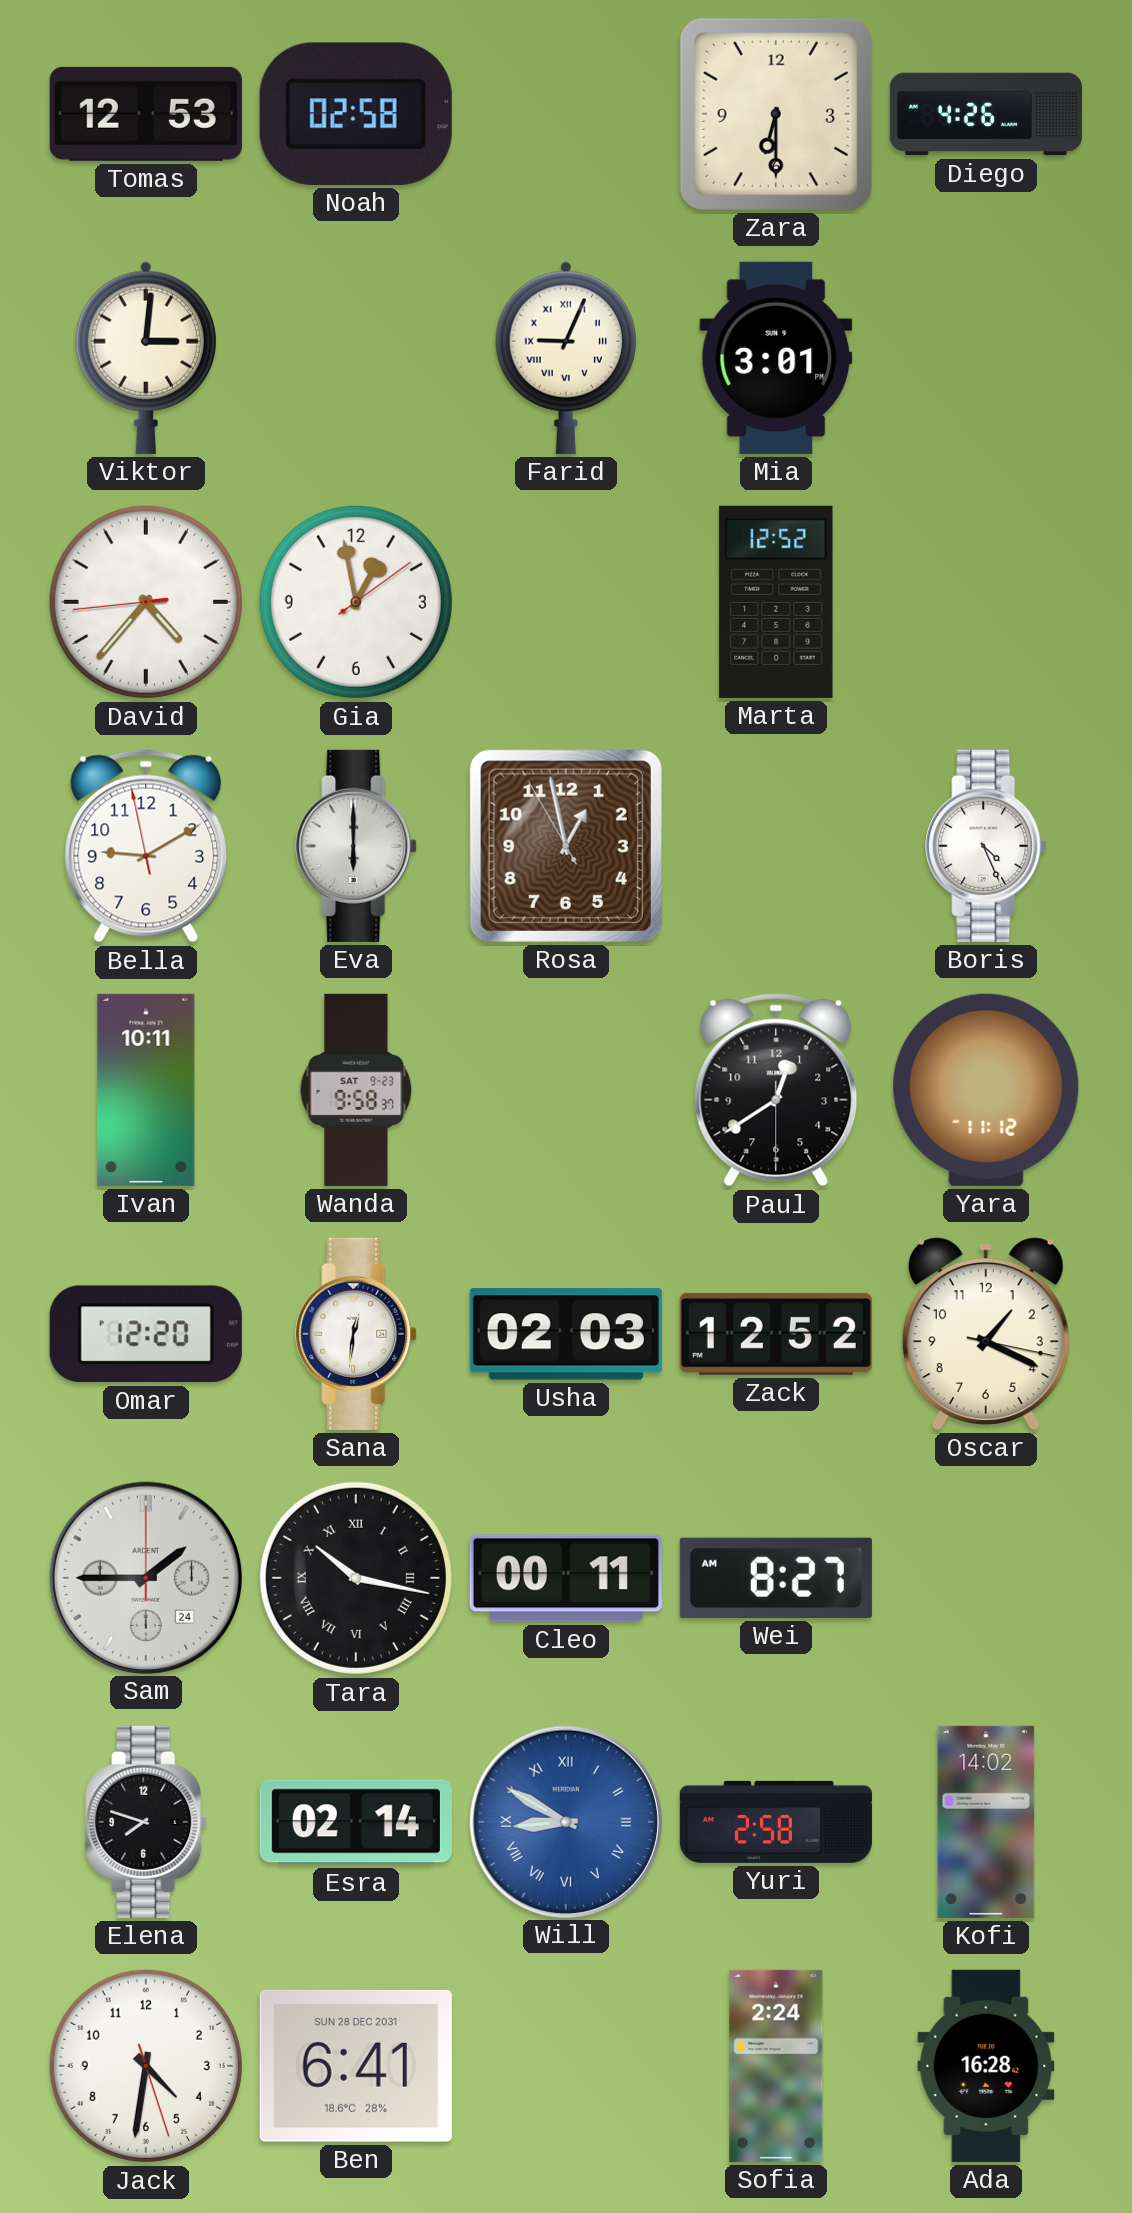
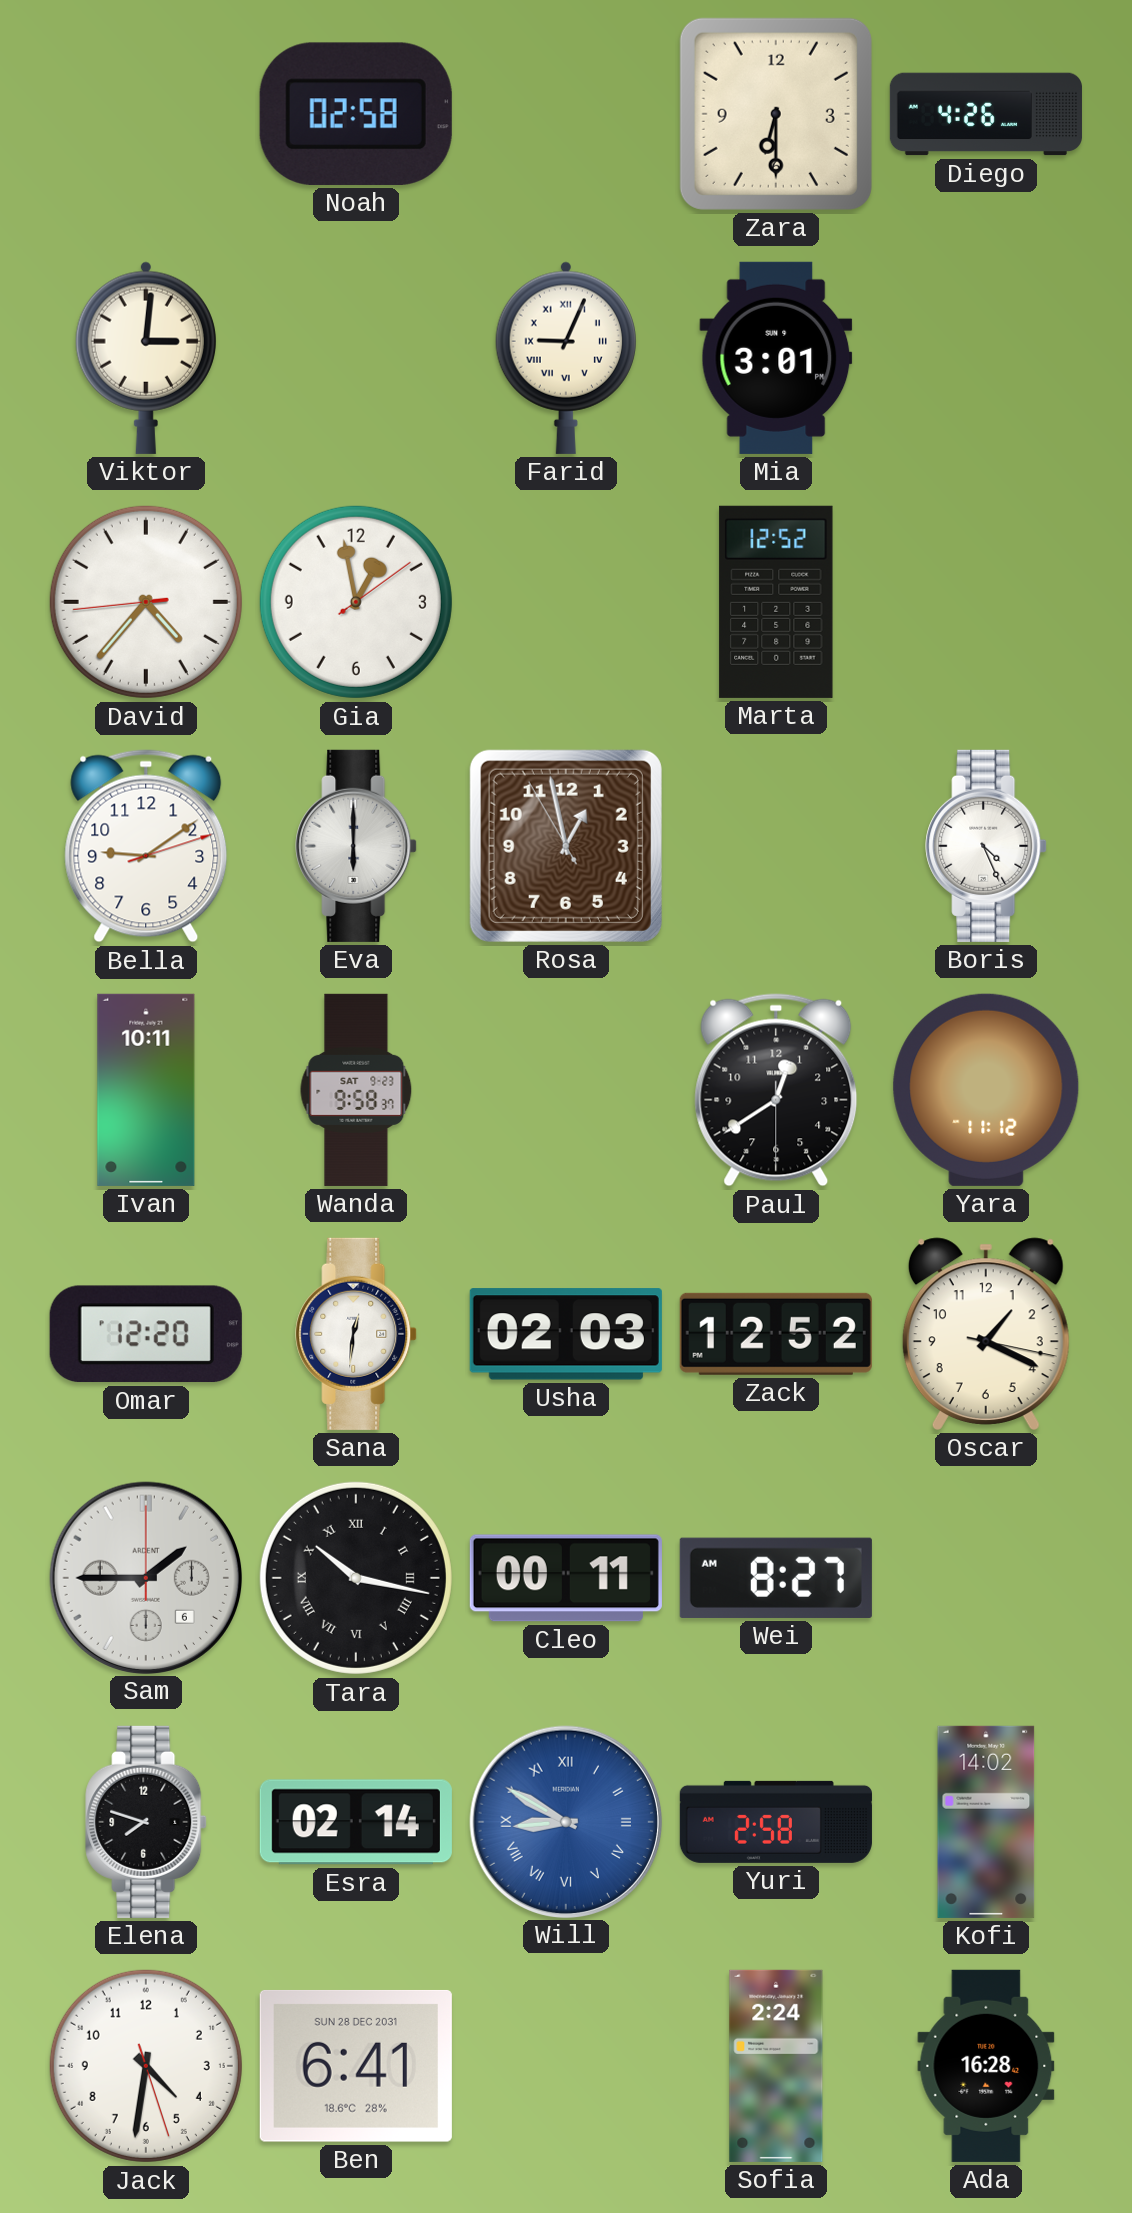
Tomas: 12:53 -> none (146, 114)
Bella: 9:09:58 -> 9:09:12 (146, 846)
Sam date: 24 -> 6 (145, 1577)
